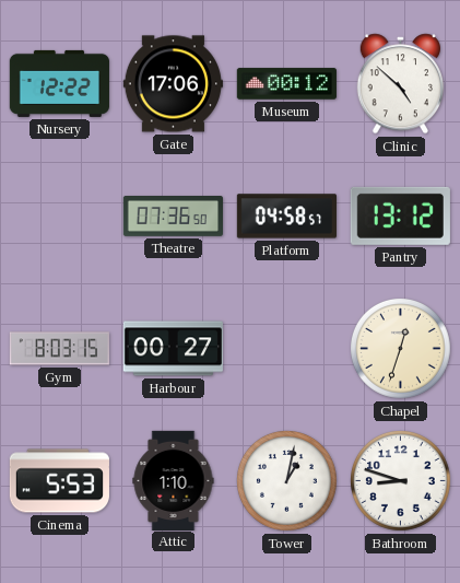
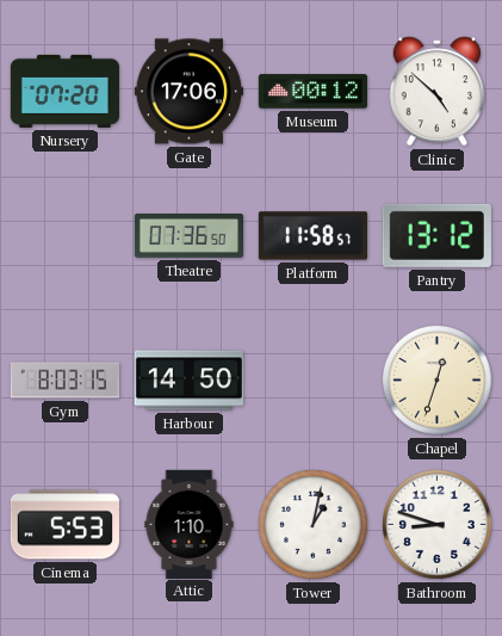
Nursery: 12:22 -> 07:20 (64, 91)
Platform: 04:58 -> 11:58 (312, 236)
Harbour: 00:27 -> 14:50 (188, 381)
